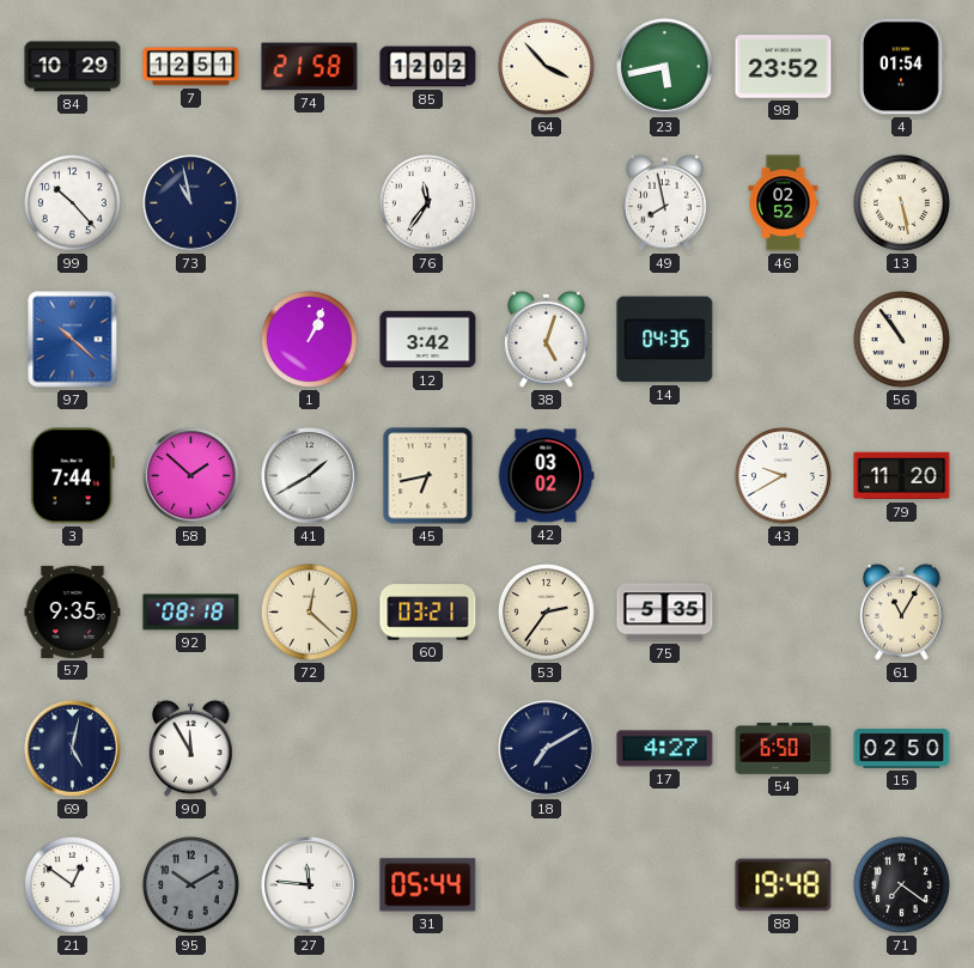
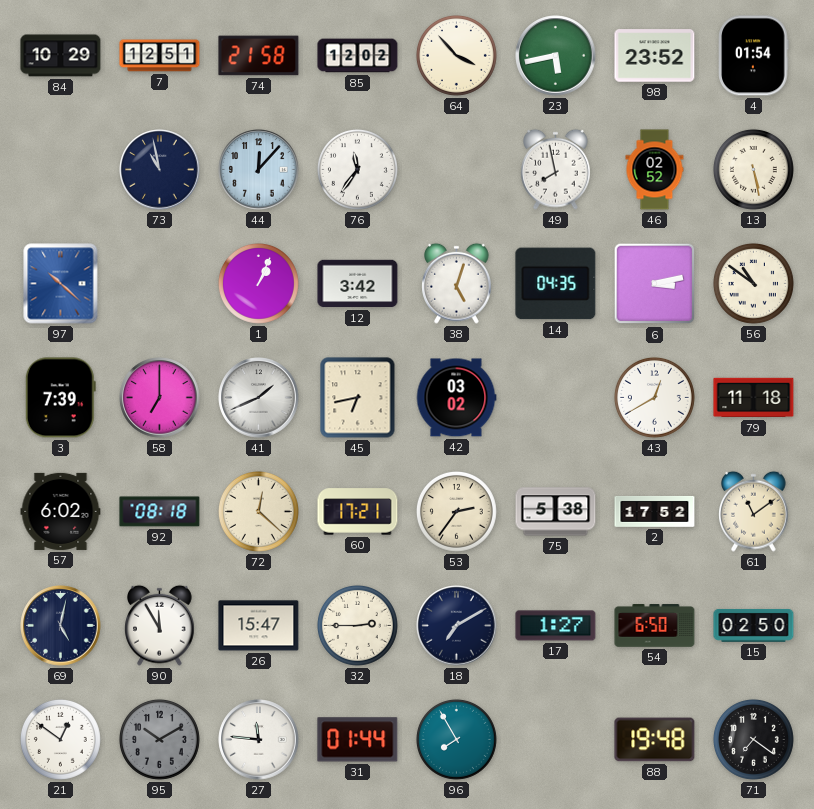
99: 10:23 -> none (72, 202)
44: none -> 12:07 (259, 170)
6: none -> 3:13 (655, 284)
56: 10:54 -> 10:51 (753, 283)
3: 7:44 -> 7:39 (60, 398)
58: 1:52 -> 7:00 (160, 398)
41: 1:40 -> 1:41 (259, 398)
43: 9:40 -> 12:40 (654, 397)
79: 11:20 -> 11:18 (754, 398)
57: 9:35 -> 6:02 (61, 511)
60: 03:21 -> 17:21 (358, 512)
75: 5:35 -> 5:38 (556, 512)
2: none -> 17:52 (655, 512)
61: 11:05 -> 11:09 (754, 511)
26: none -> 15:47 (259, 626)
32: none -> 2:45 (357, 625)
17: 4:27 -> 1:27 (556, 626)
31: 05:44 -> 01:44 (358, 740)
96: none -> 7:55 (456, 739)
